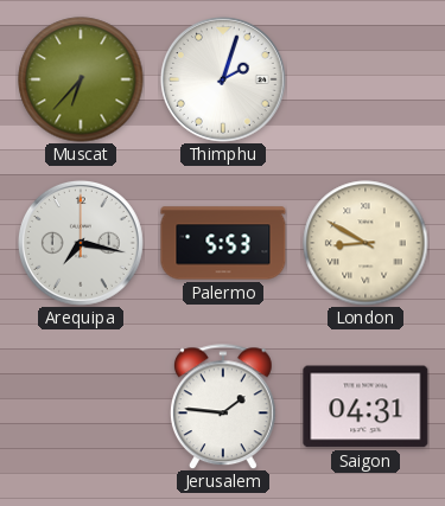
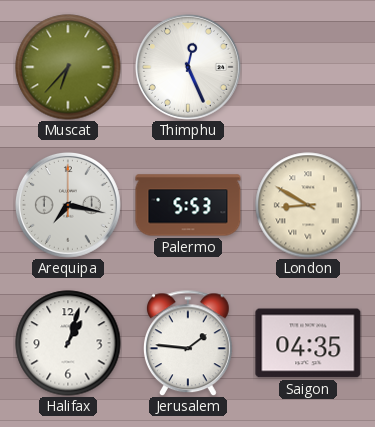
Thimphu: 2:03 -> 12:26 (188, 67)
Halifax: none -> 1:03 (68, 343)
Saigon: 04:31 -> 04:35 (308, 343)
